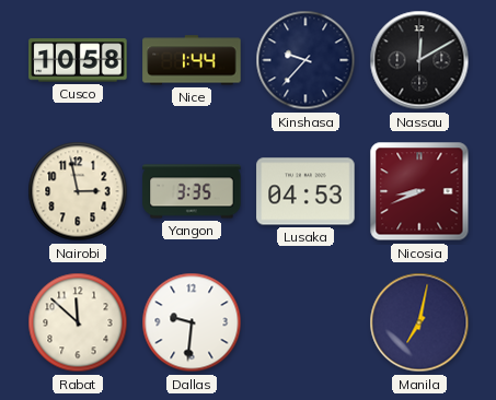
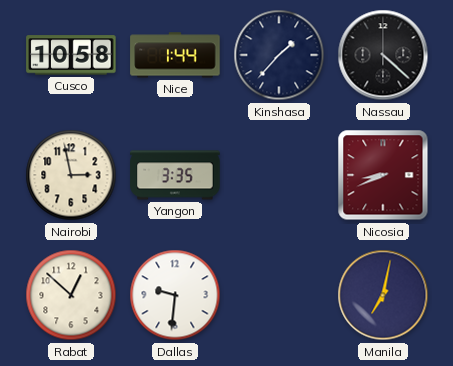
Kinshasa: 9:37 -> 1:37 (279, 55)
Nassau: 12:10 -> 4:22 (383, 55)
Lusaka: 04:53 -> none (305, 191)
Rabat: 11:52 -> 12:52 (71, 295)
